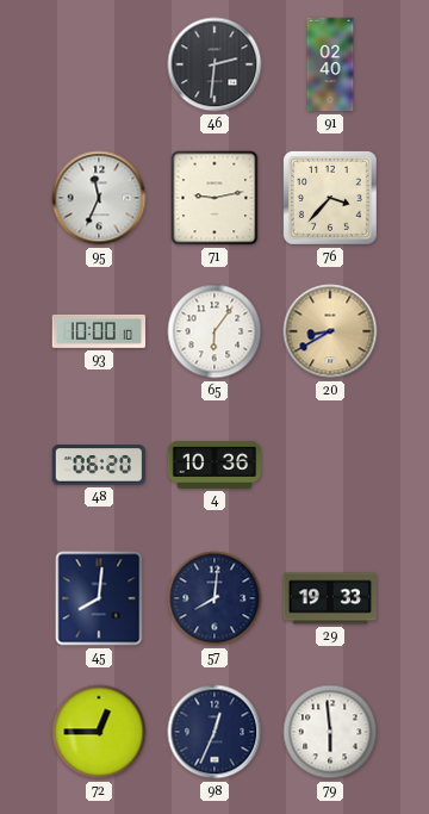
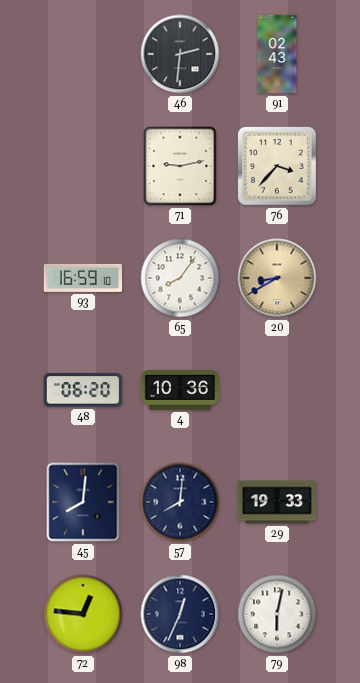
91: 02:40 -> 02:43 (277, 54)
95: 11:34 -> none (99, 198)
93: 10:00 -> 16:59 (83, 278)
65: 6:06 -> 8:06 (180, 278)
72: 12:45 -> 12:46 (83, 614)
79: 5:59 -> 6:02 (277, 614)
